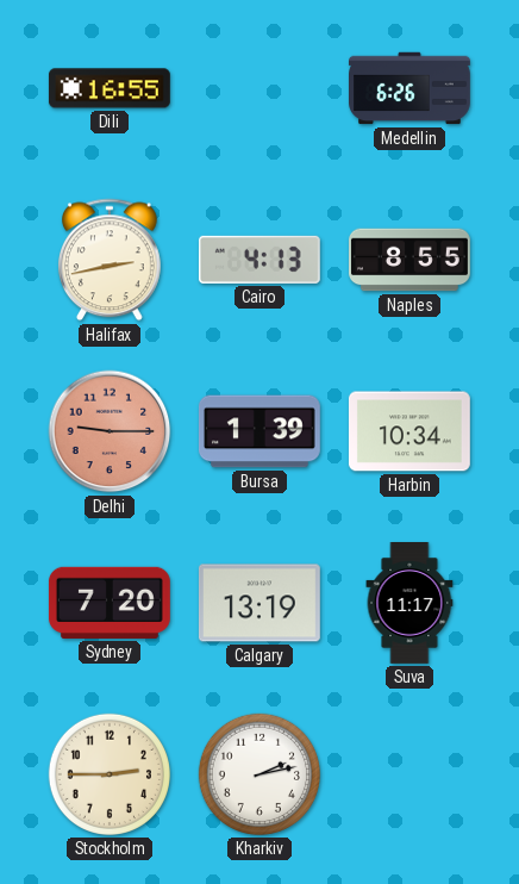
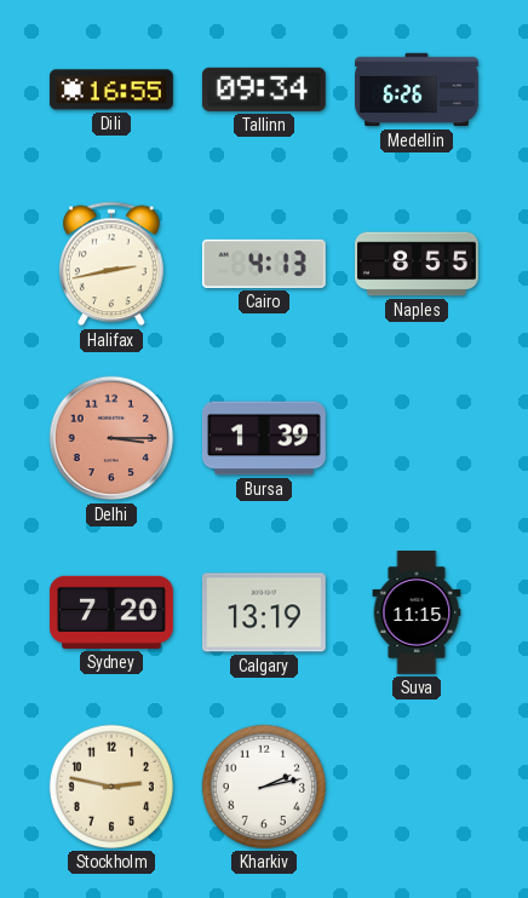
Tallinn: none -> 09:34 (264, 90)
Delhi: 9:15 -> 3:15 (111, 438)
Harbin: 10:34 -> none (409, 431)
Suva: 11:17 -> 11:15 (417, 614)
Stockholm: 2:45 -> 2:47 (111, 787)
